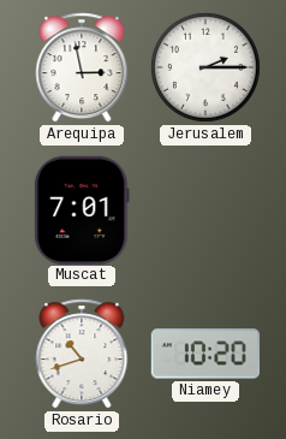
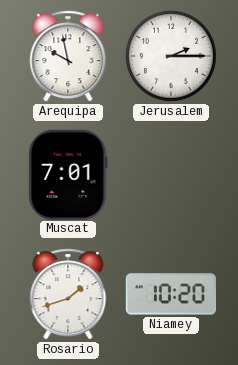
Arequipa: 2:58 -> 9:58 (68, 56)
Rosario: 10:42 -> 1:42 (68, 294)
